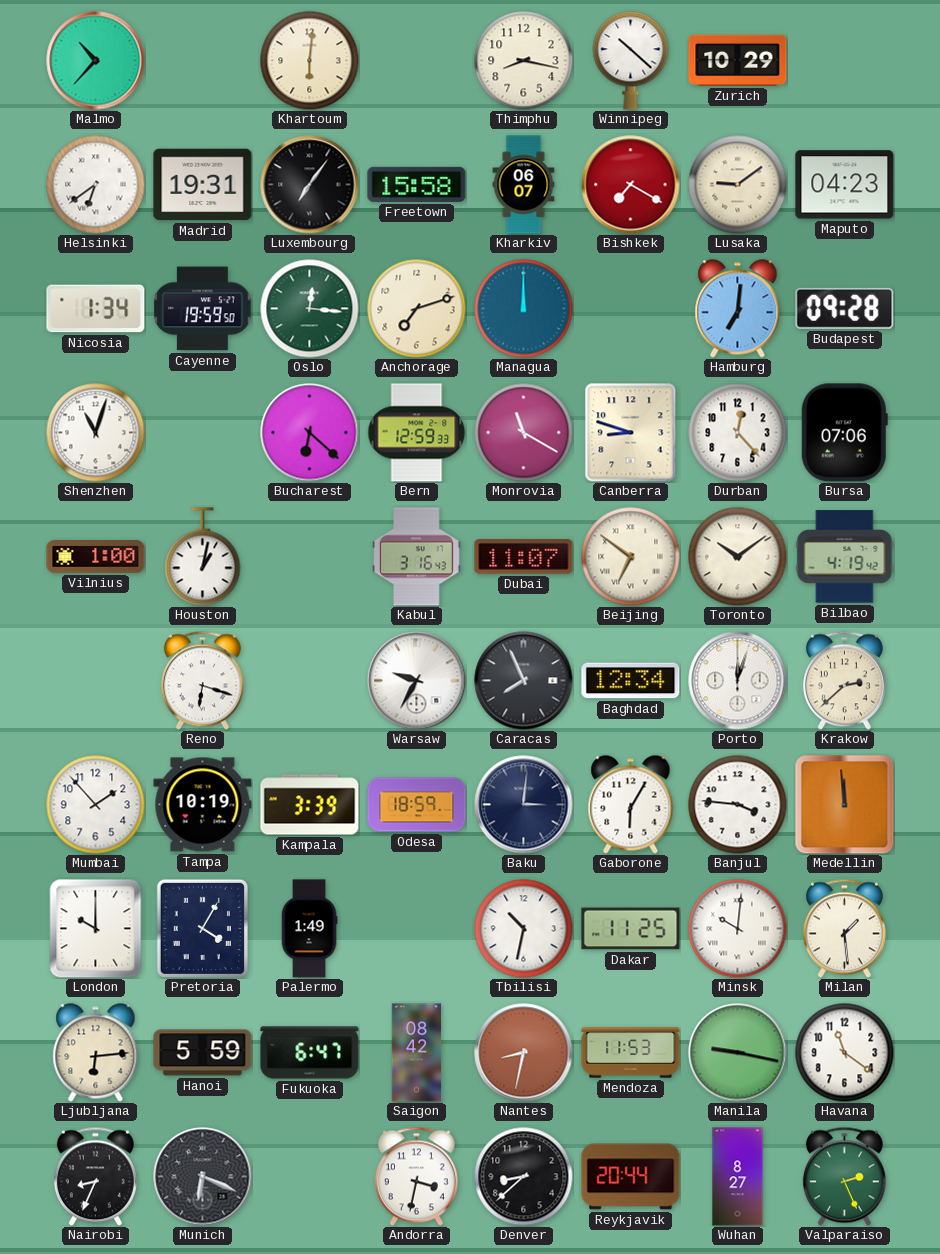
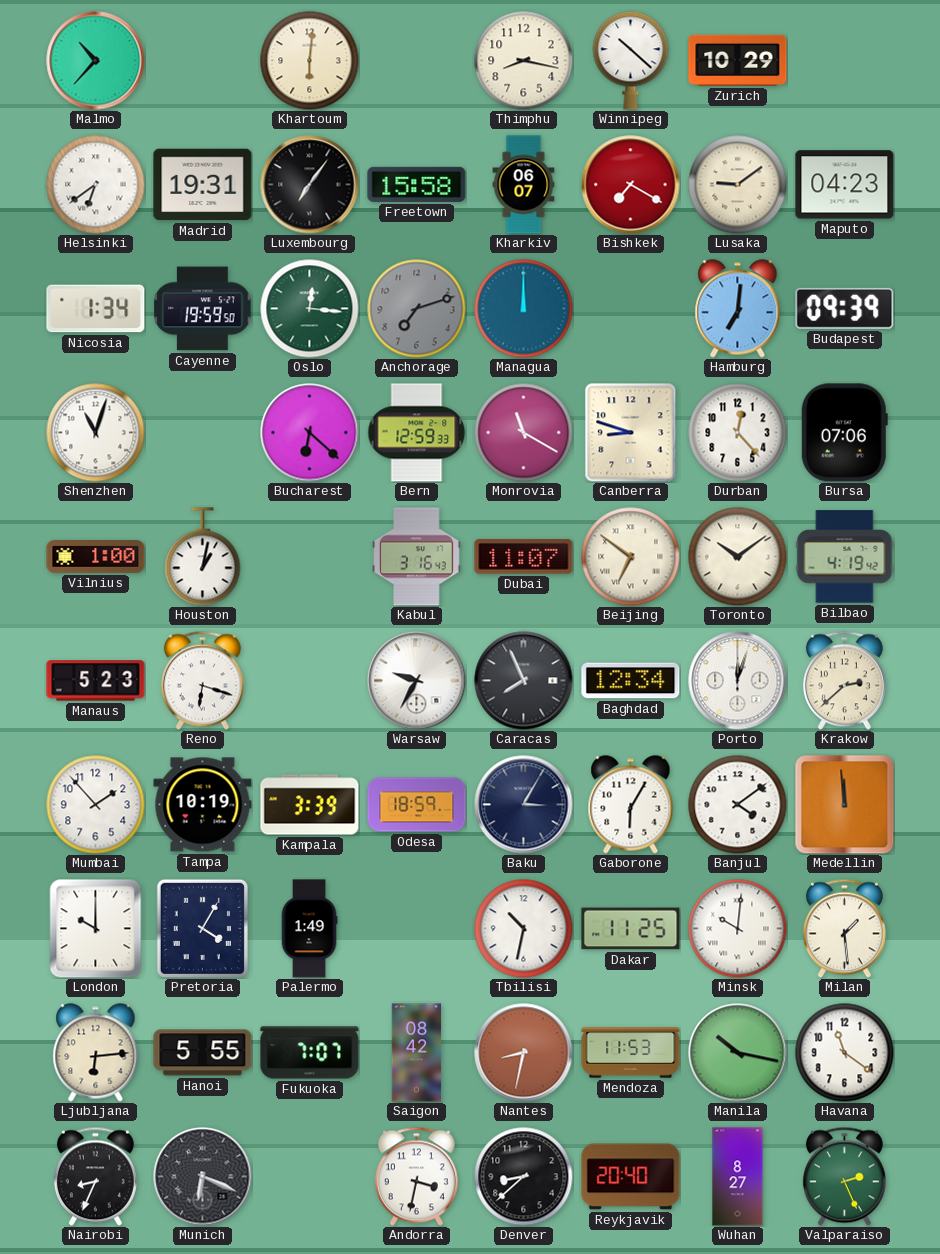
Anchorage dial: cream -> grey (417, 309)
Budapest: 09:28 -> 09:39 (845, 308)
Manaus: none -> 5:23 (96, 681)
Baku: 3:01 -> 3:05 (524, 805)
Banjul: 3:46 -> 4:09 (738, 805)
Hanoi: 5:59 -> 5:55 (203, 1053)
Fukuoka: 6:47 -> 7:07 (310, 1053)
Manila: 9:17 -> 10:17 (738, 1053)
Reykjavik: 20:44 -> 20:40 (631, 1177)
